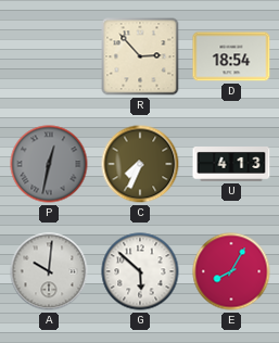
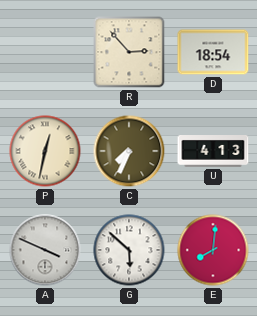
P dial: grey -> cream (45, 151)
A: 10:01 -> 3:49 (45, 250)
E: 8:05 -> 8:01 (213, 250)
